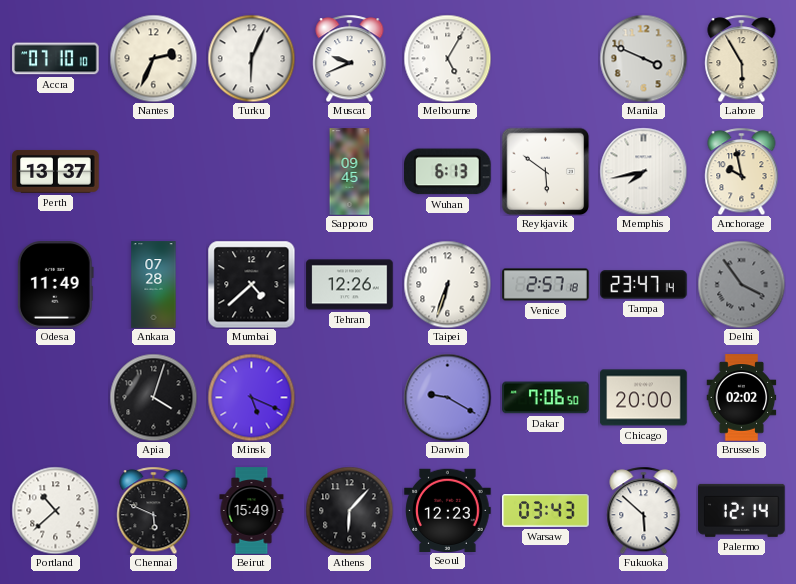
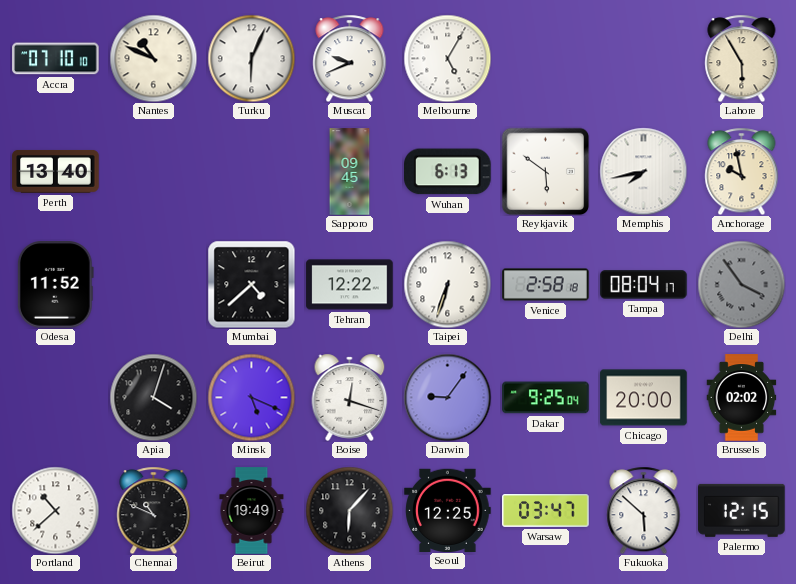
Nantes: 2:34 -> 10:49 (153, 58)
Manila: 3:49 -> none (643, 58)
Perth: 13:37 -> 13:40 (56, 172)
Odesa: 11:49 -> 11:52 (55, 285)
Ankara: 07:28 -> none (154, 285)
Tehran: 12:26 -> 12:22 (350, 285)
Venice: 2:57 -> 2:58 (546, 285)
Tampa: 23:47 -> 08:04 (644, 285)
Boise: none -> 12:18 (350, 397)
Darwin: 9:20 -> 9:06 (447, 397)
Dakar: 7:06 -> 9:25 (546, 398)
Chennai: 5:49 -> 10:49 (154, 510)
Beirut: 15:49 -> 19:49 (252, 511)
Seoul: 12:23 -> 12:25 (448, 510)
Warsaw: 03:43 -> 03:47 (546, 511)
Palermo: 12:14 -> 12:15 (742, 510)
